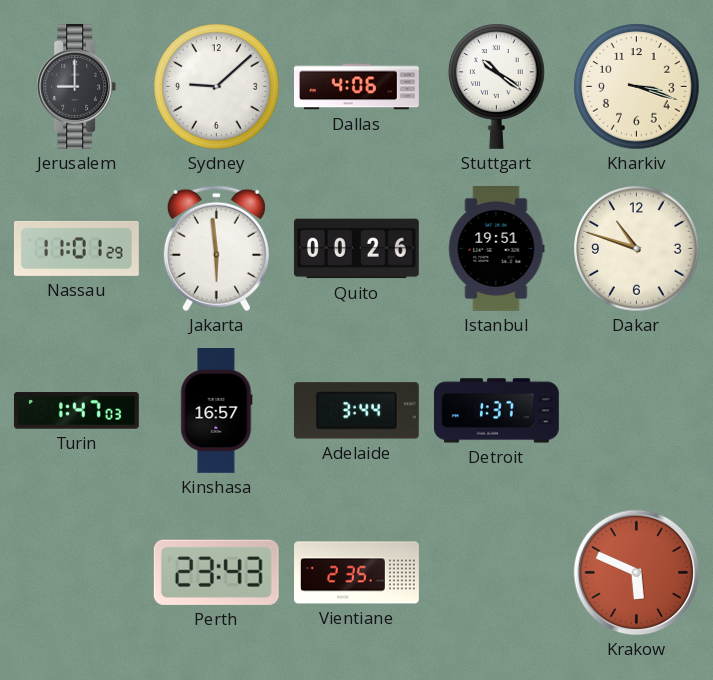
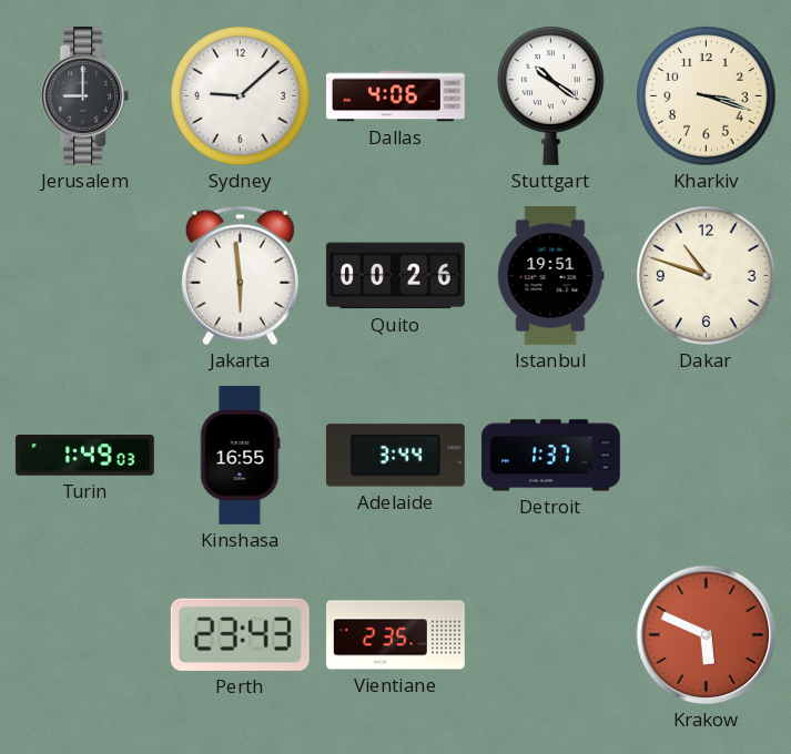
Nassau: 11:01 -> none (76, 248)
Turin: 1:47 -> 1:49 (84, 456)
Kinshasa: 16:57 -> 16:55 (241, 456)
